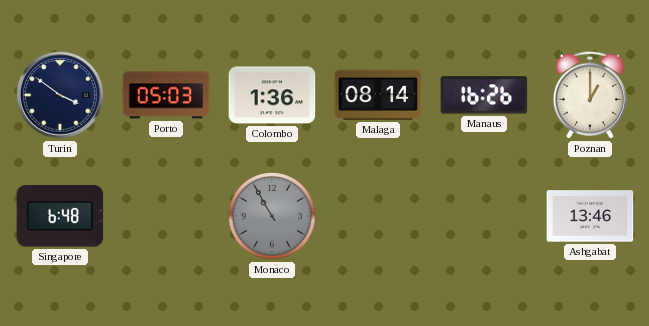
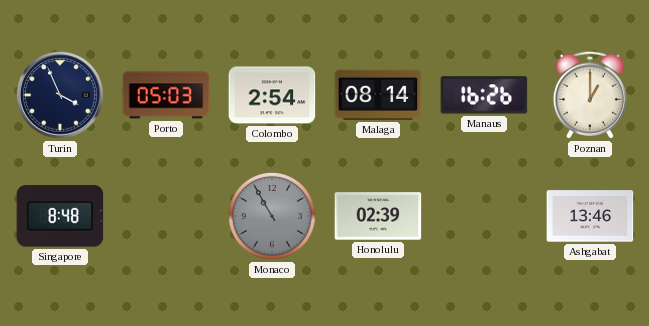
Turin: 3:51 -> 3:56 (61, 96)
Colombo: 1:36 -> 2:54 (272, 95)
Singapore: 6:48 -> 8:48 (60, 216)
Honolulu: none -> 02:39 (378, 216)
